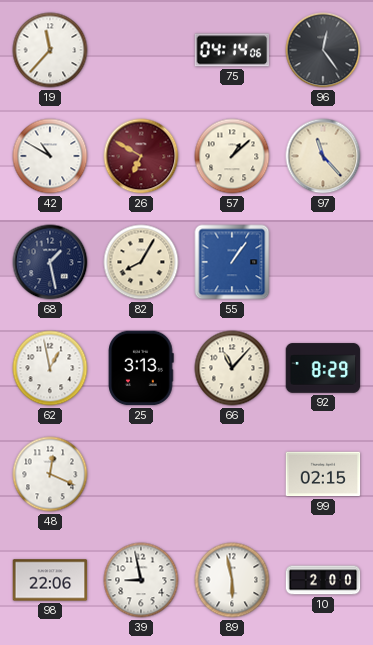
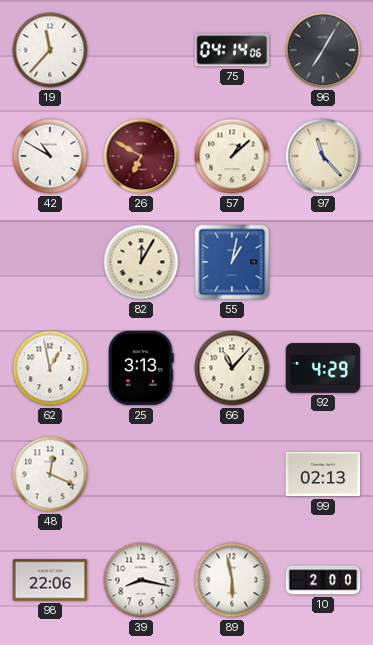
96: 12:24 -> 7:05 (323, 50)
68: 1:28 -> none (50, 262)
82: 8:05 -> 12:05 (141, 262)
55: 1:06 -> 1:02 (232, 262)
92: 8:29 -> 4:29 (323, 368)
99: 02:15 -> 02:13 (323, 474)
39: 8:58 -> 8:17 (141, 580)
